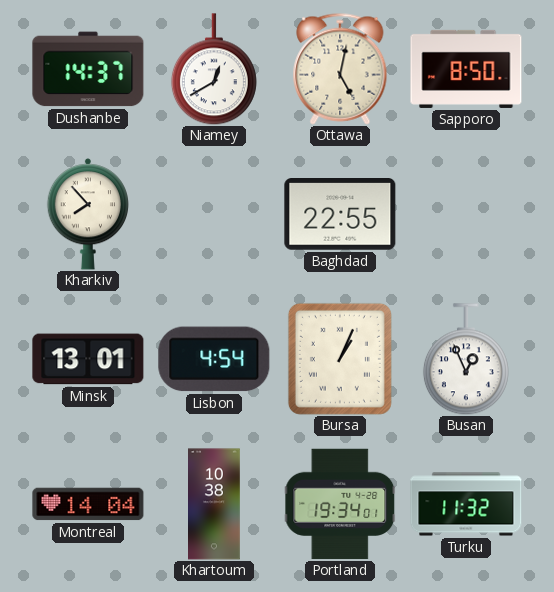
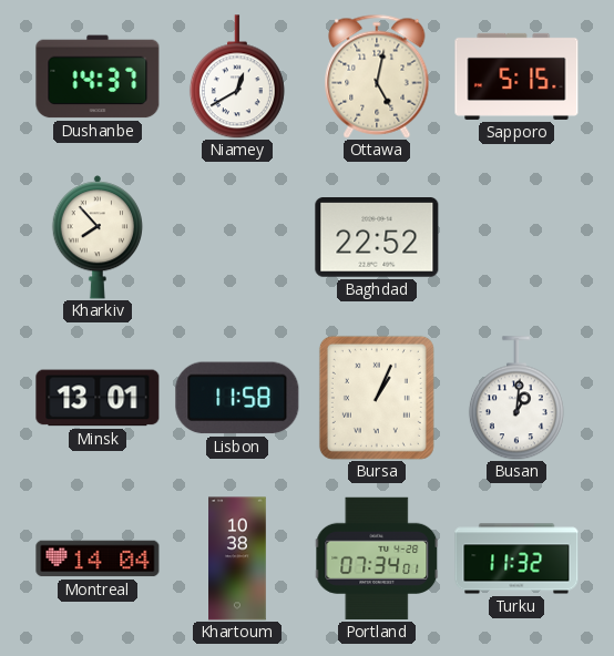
Sapporo: 8:50 -> 5:15 (516, 76)
Baghdad: 22:55 -> 22:52 (377, 238)
Lisbon: 4:54 -> 11:58 (237, 398)
Busan: 12:56 -> 1:01 (516, 398)
Portland: 19:34 -> 07:34 (377, 558)
